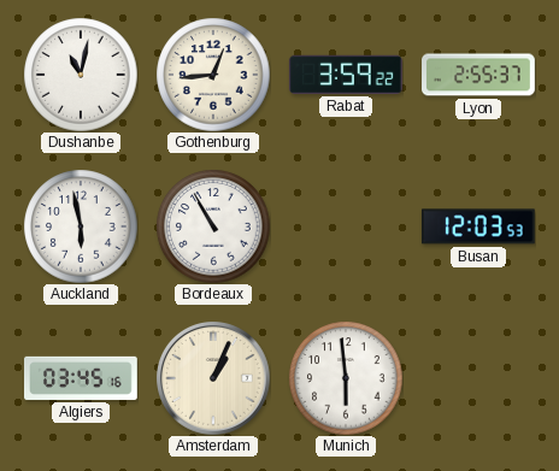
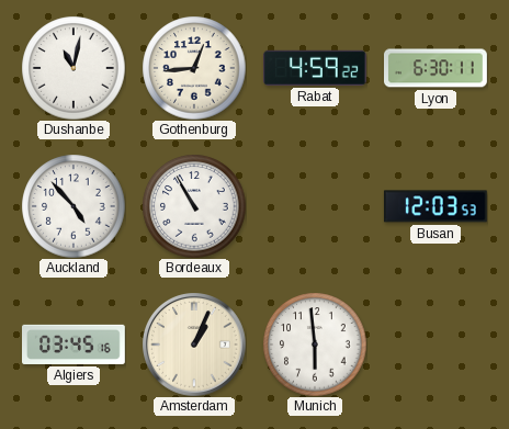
Rabat: 3:59 -> 4:59 (315, 68)
Lyon: 2:55 -> 6:30 (437, 68)
Auckland: 5:58 -> 4:53 (73, 206)
